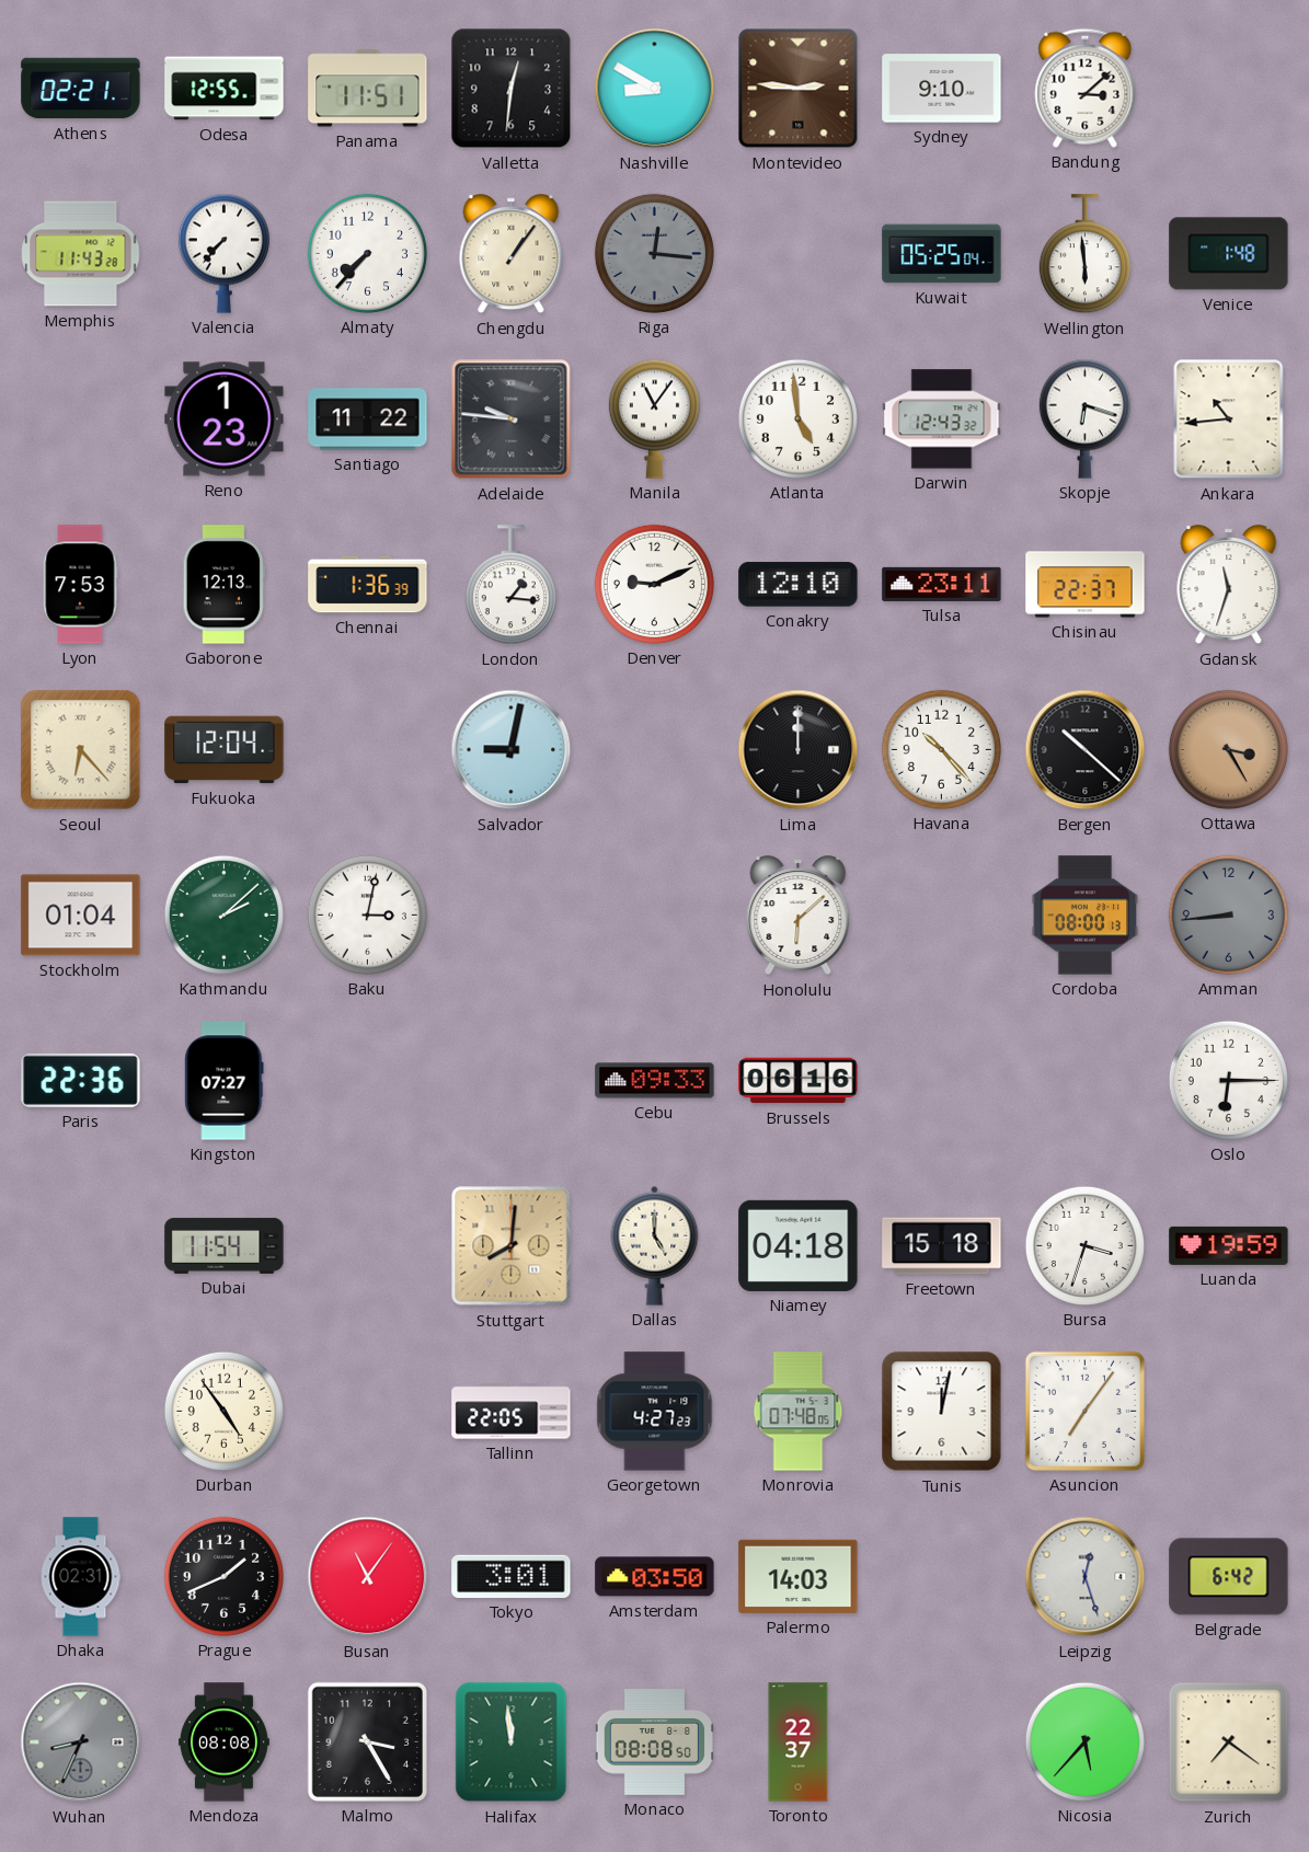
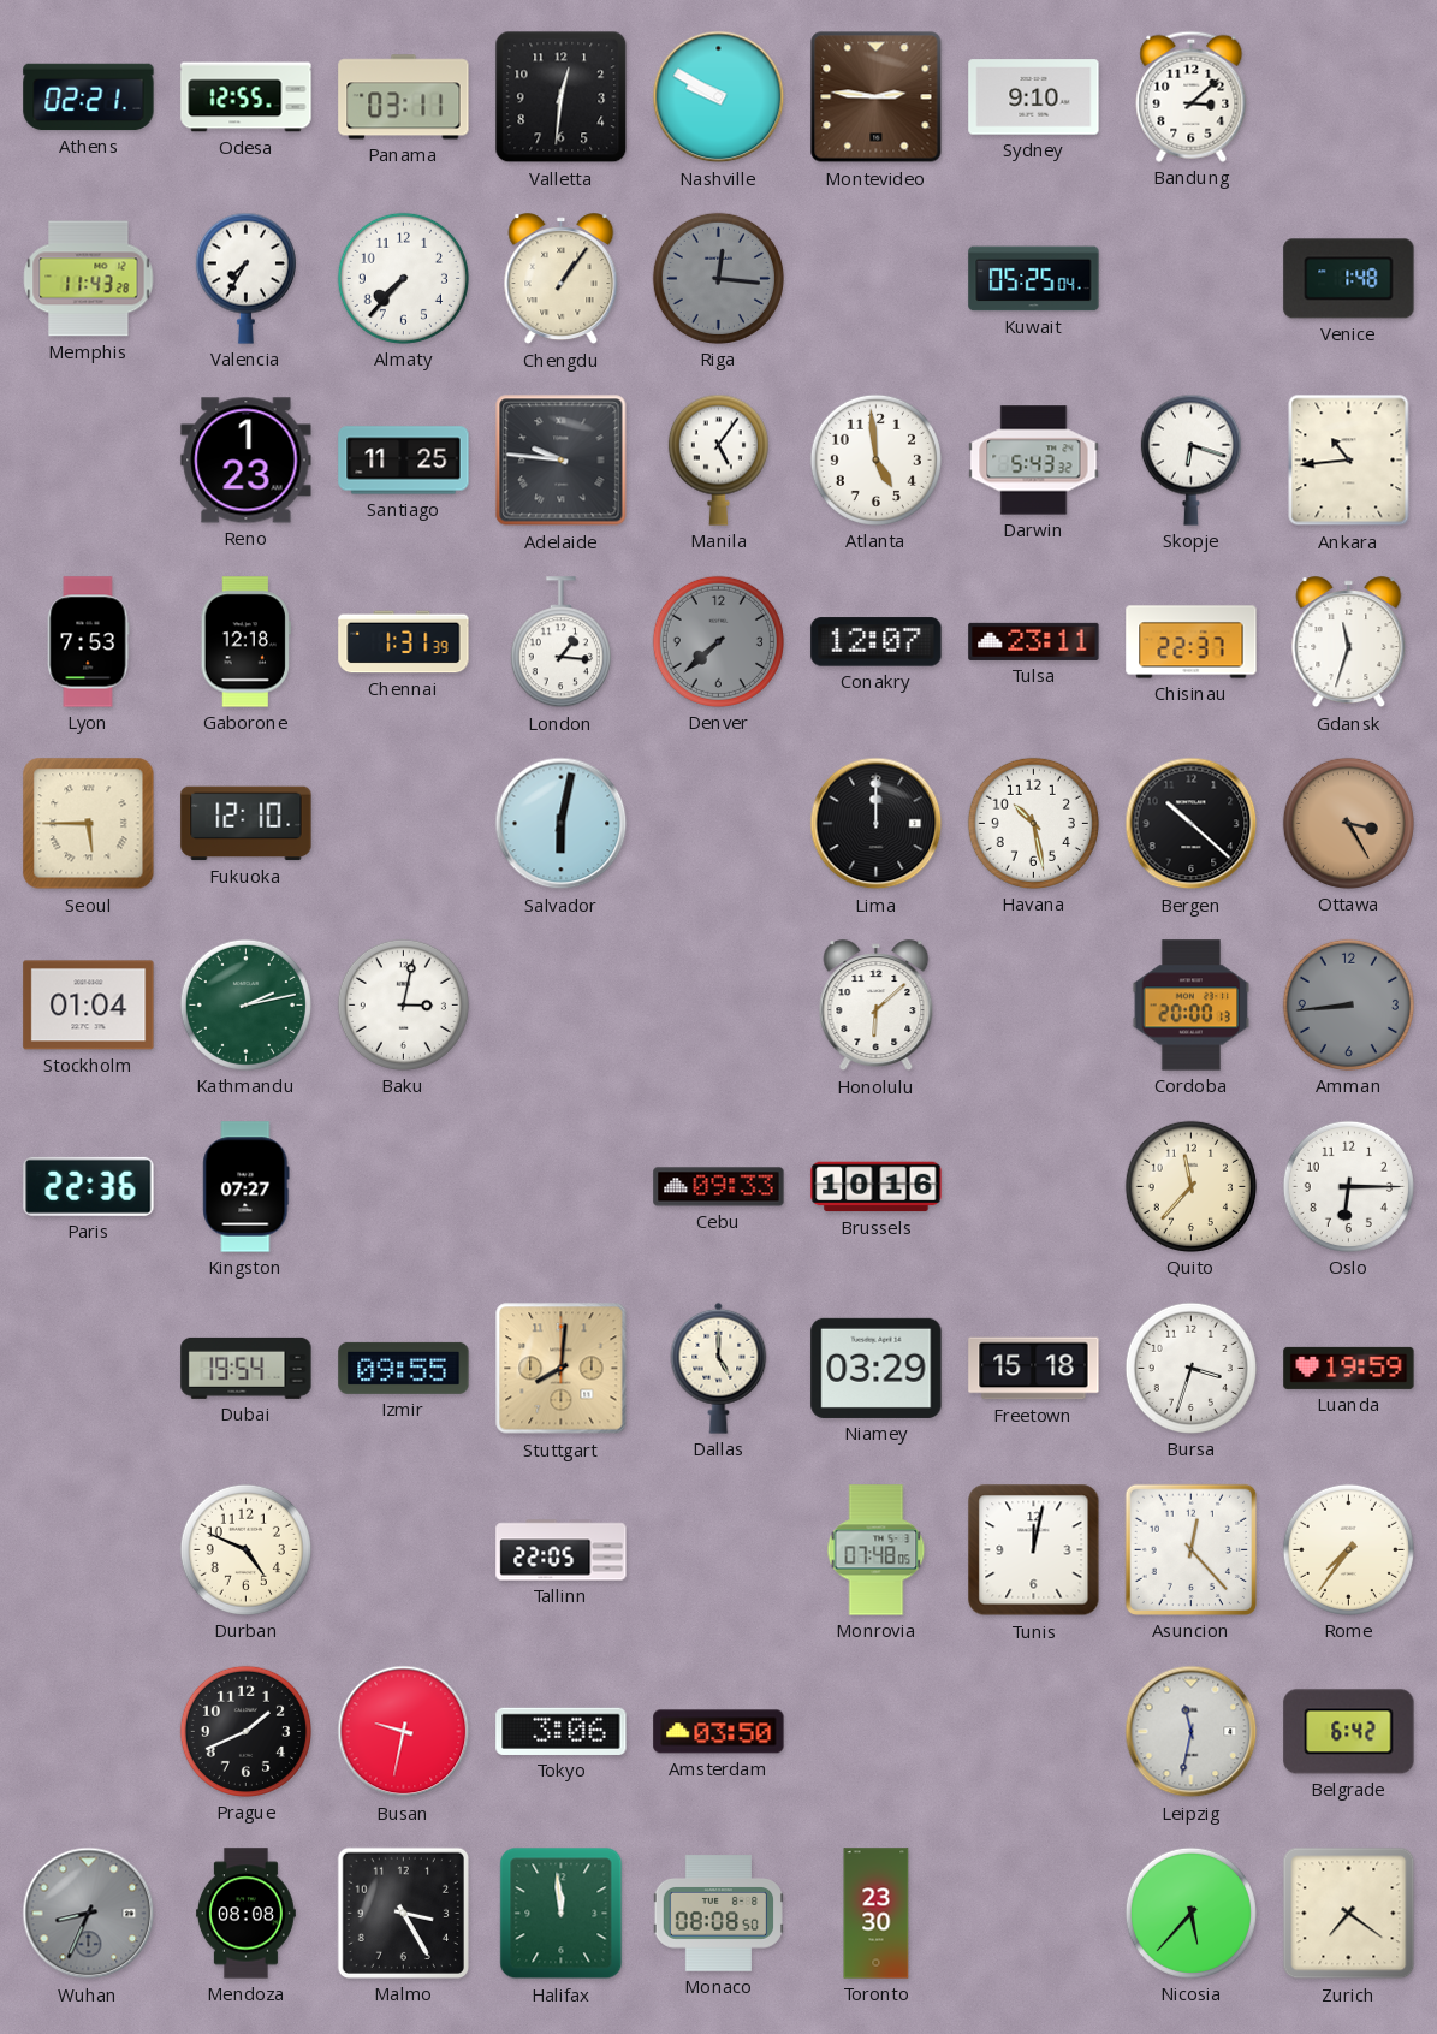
Panama: 11:51 -> 03:11 (404, 97)
Nashville: 8:50 -> 9:50 (719, 97)
Valencia: 7:37 -> 7:35 (245, 278)
Wellington: 5:59 -> none (1084, 254)
Santiago: 11:22 -> 11:25 (404, 461)
Manila: 11:06 -> 5:06 (718, 459)
Darwin: 12:43 -> 5:43 (1034, 461)
Gaborone: 12:13 -> 12:18 (245, 642)
Chennai: 1:36 -> 1:31 (404, 642)
Denver: 9:11 -> 7:38 (718, 641)
Denver dial: white -> grey (718, 641)
Conakry: 12:10 -> 12:07 (877, 642)
Seoul: 6:23 -> 5:45 (89, 824)
Fukuoka: 12:04 -> 12:10 (247, 824)
Salvador: 9:02 -> 6:02 (562, 824)
Havana: 10:23 -> 10:28 (1033, 823)
Kathmandu: 2:08 -> 2:13 (245, 1004)
Cordoba: 08:00 -> 20:00 (1192, 1006)
Brussels: 06:16 -> 10:16 (877, 1187)
Quito: none -> 11:37 (1190, 1186)
Dubai: 11:54 -> 19:54 (247, 1368)
Izmir: none -> 09:55 (404, 1368)
Niamey: 04:18 -> 03:29 (877, 1368)
Durban: 4:54 -> 4:49 (245, 1549)
Georgetown: 4:27 -> none (655, 1412)
Asuncion: 7:06 -> 12:23 (1190, 1549)
Rome: none -> 7:36 (1348, 1549)
Dhaka: 02:31 -> none (81, 1577)
Busan: 11:06 -> 9:32 (404, 1732)
Tokyo: 3:01 -> 3:06 (562, 1731)
Palermo: 14:03 -> none (799, 1576)
Leipzig: 12:27 -> 11:32 (1192, 1732)
Toronto: 22:37 -> 23:30 (877, 1914)
